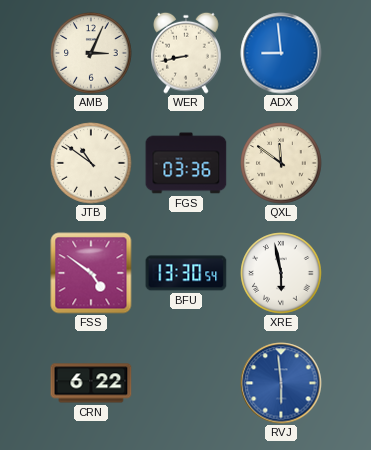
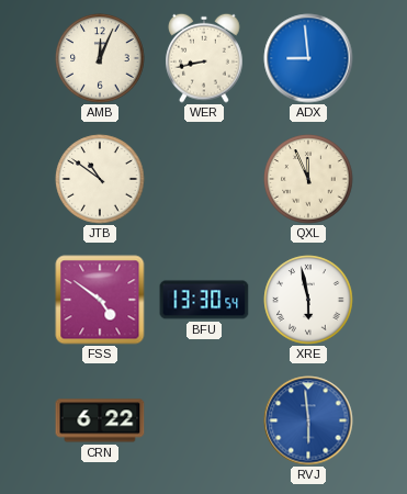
AMB: 3:04 -> 12:04 (100, 58)
FGS: 03:36 -> none (186, 163)
QXL: 11:51 -> 11:56 (308, 179)
